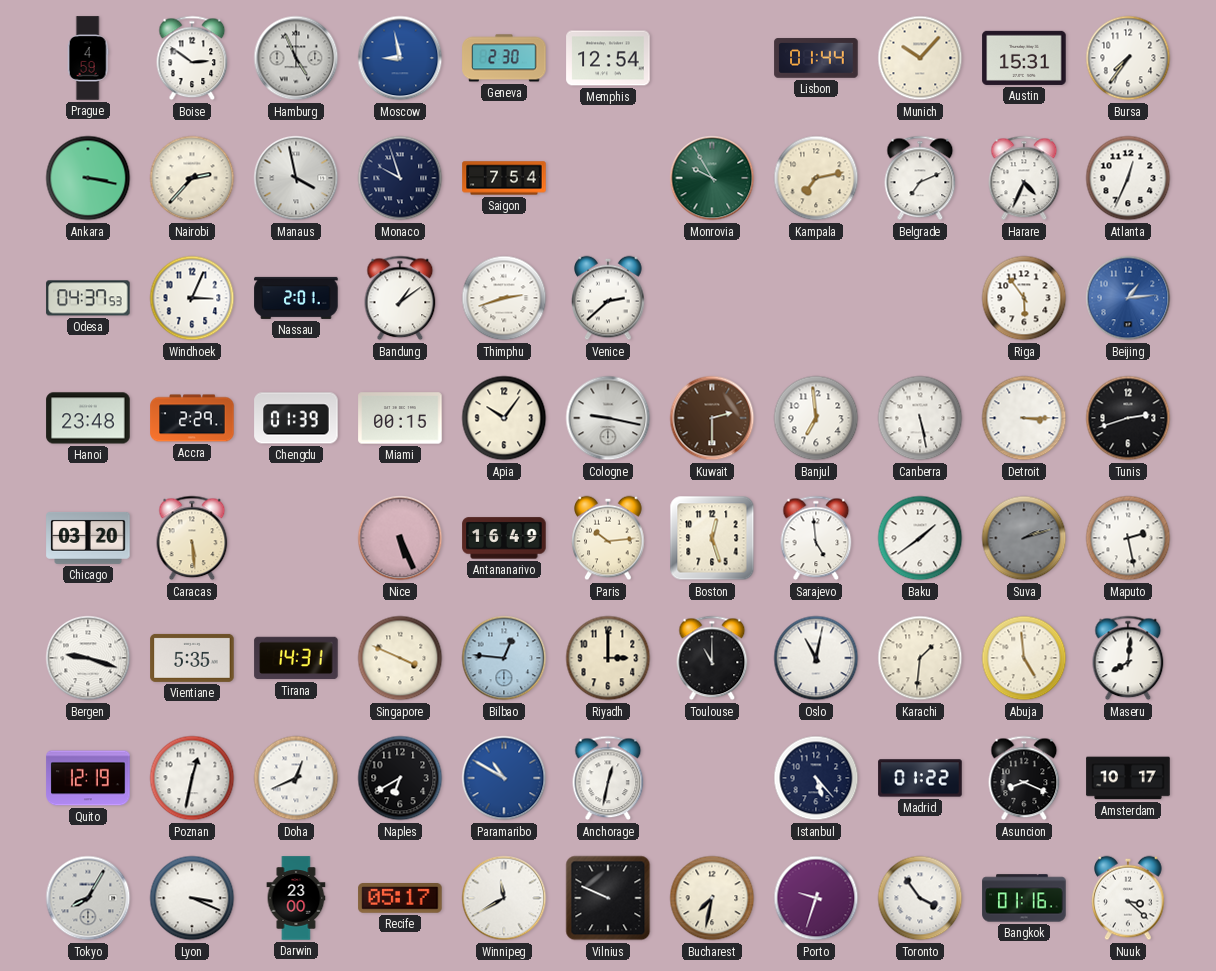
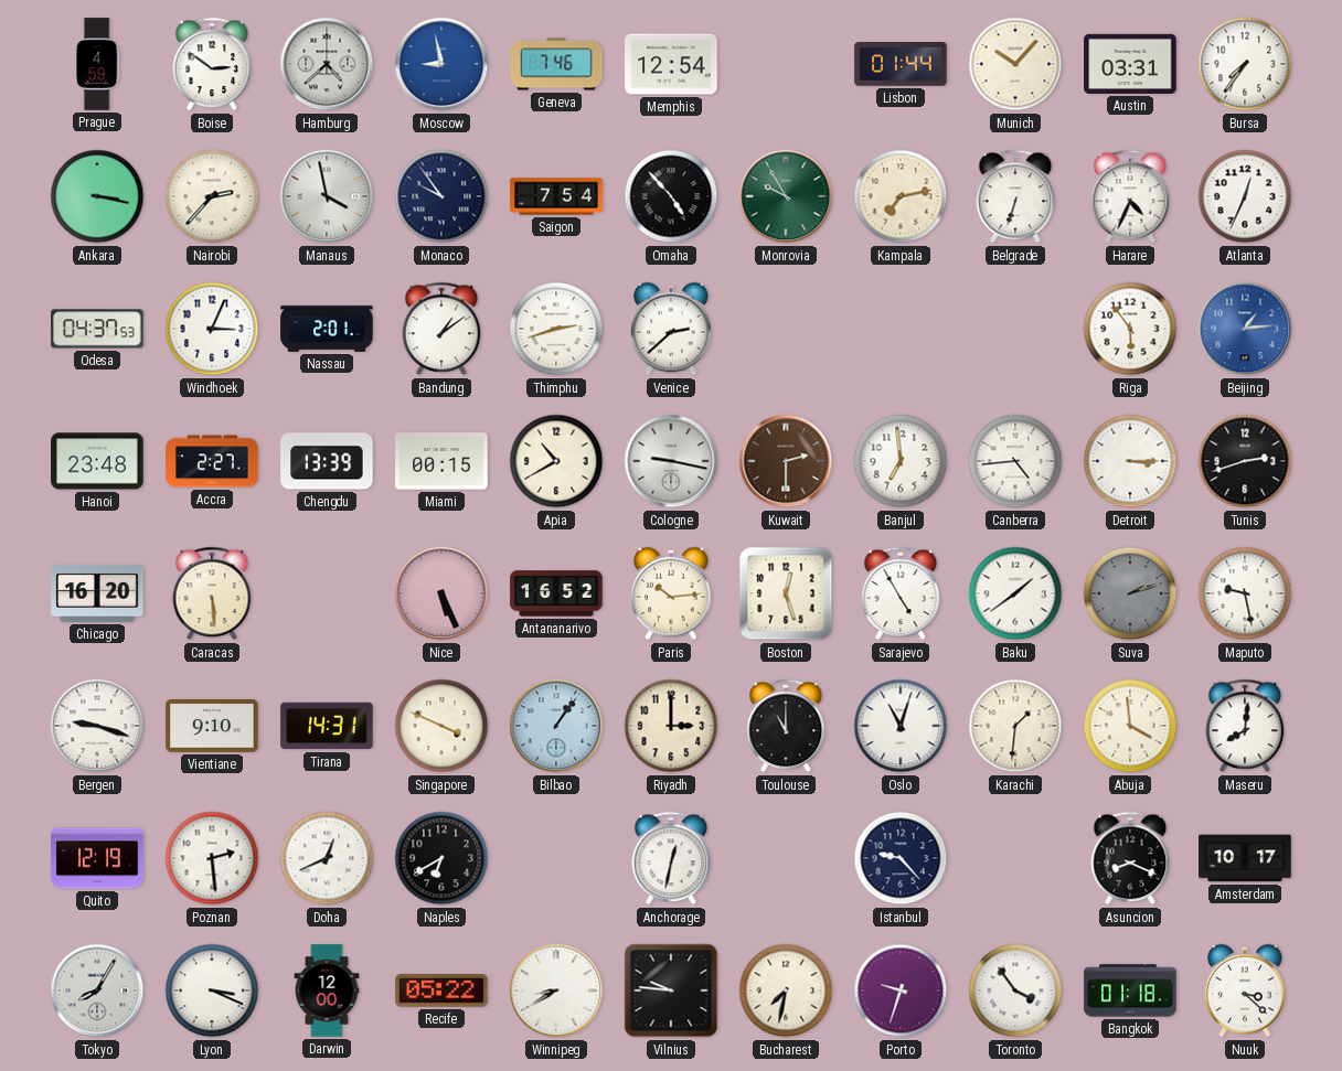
Hamburg: 4:56 -> 4:38 (327, 64)
Geneva: 2:30 -> 7:46 (556, 64)
Austin: 15:31 -> 03:31 (1130, 64)
Monaco: 9:57 -> 9:54 (441, 196)
Omaha: none -> 4:53 (671, 196)
Belgrade: 7:11 -> 6:33 (1015, 196)
Accra: 2:29 -> 2:27 (212, 461)
Chengdu: 01:39 -> 13:39 (327, 461)
Apia: 10:06 -> 10:40 (556, 461)
Canberra: 5:28 -> 4:44 (1015, 461)
Chicago: 03:20 -> 16:20 (97, 593)
Antananarivo: 16:49 -> 16:52 (556, 593)
Sarajevo: 4:59 -> 4:55 (901, 593)
Maputo: 2:28 -> 9:28 (1245, 593)
Vientiane: 5:35 -> 9:10 (212, 726)
Bilbao: 12:46 -> 1:06 (556, 726)
Oslo: 11:02 -> 11:03 (901, 726)
Abuja: 4:59 -> 3:59 (1130, 726)
Poznan: 12:32 -> 2:29 (212, 858)
Paramaribo: 10:50 -> none (504, 778)
Istanbul: 5:23 -> 9:23 (901, 858)
Madrid: 01:22 -> none (920, 778)
Darwin: 23:00 -> 12:00 (327, 990)
Recife: 05:17 -> 05:22 (441, 990)
Winnipeg: 11:40 -> 8:40 (556, 990)
Vilnius: 9:49 -> 9:46 (671, 990)
Bangkok: 01:16 -> 01:18 (1130, 990)
